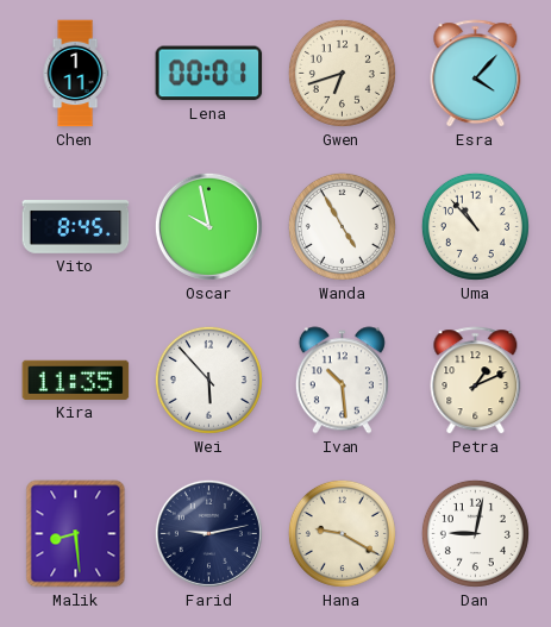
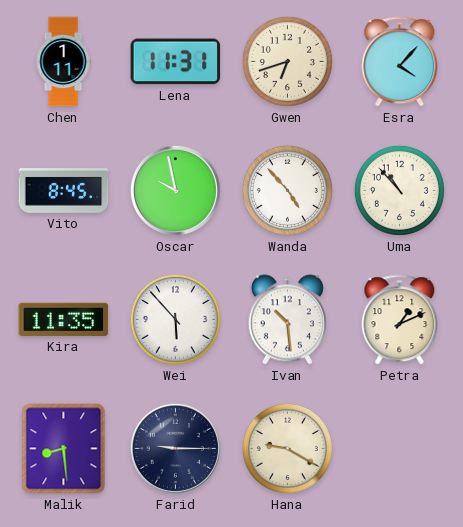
Lena: 00:01 -> 11:31 (176, 62)
Wanda: 4:55 -> 4:53 (287, 190)
Farid: 9:13 -> 9:15 (175, 448)
Dan: 9:02 -> none (475, 533)
